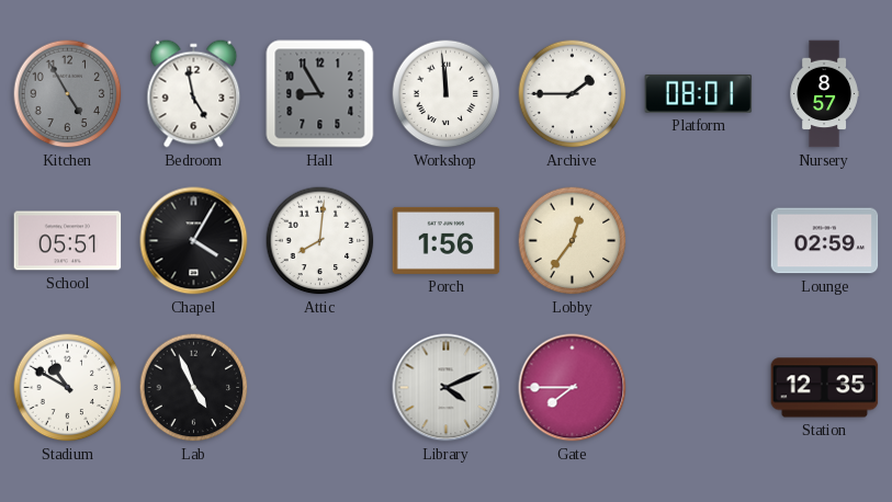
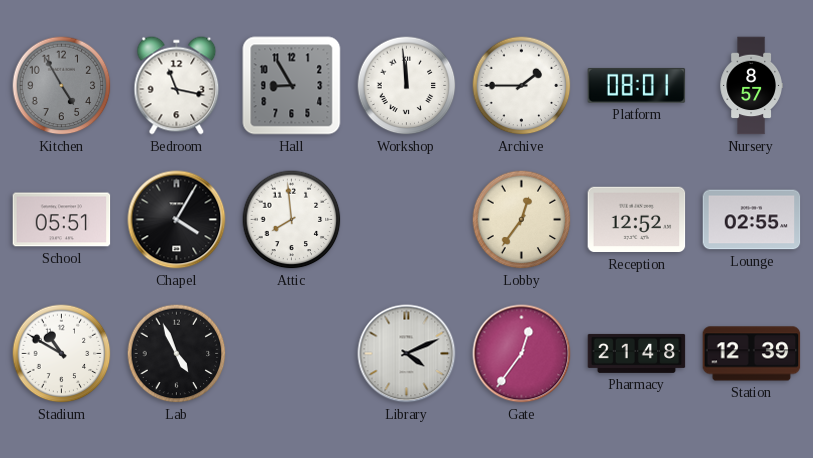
Bedroom: 4:58 -> 11:17 (177, 86)
Attic: 8:01 -> 7:59 (292, 220)
Porch: 1:56 -> none (447, 240)
Reception: none -> 12:52 (637, 220)
Lounge: 02:59 -> 02:55 (752, 220)
Gate: 7:45 -> 12:36 (522, 354)
Pharmacy: none -> 21:48 (637, 353)
Station: 12:35 -> 12:39 (752, 354)
